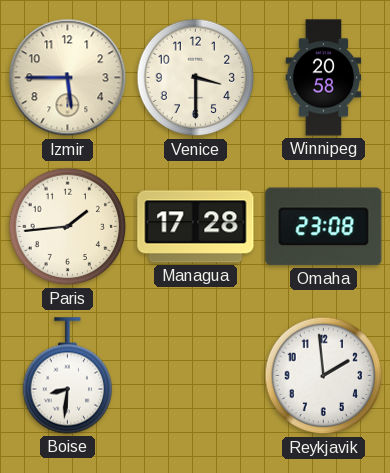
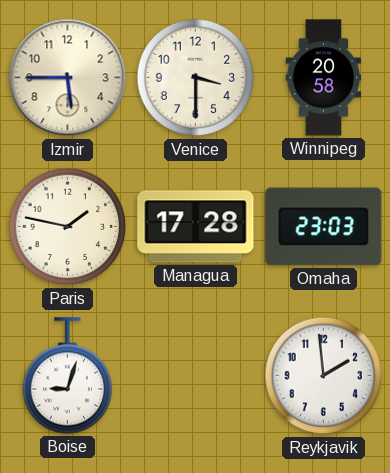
Paris: 1:44 -> 1:47 (68, 227)
Omaha: 23:08 -> 23:03 (324, 227)
Boise: 8:31 -> 9:03 (68, 376)
